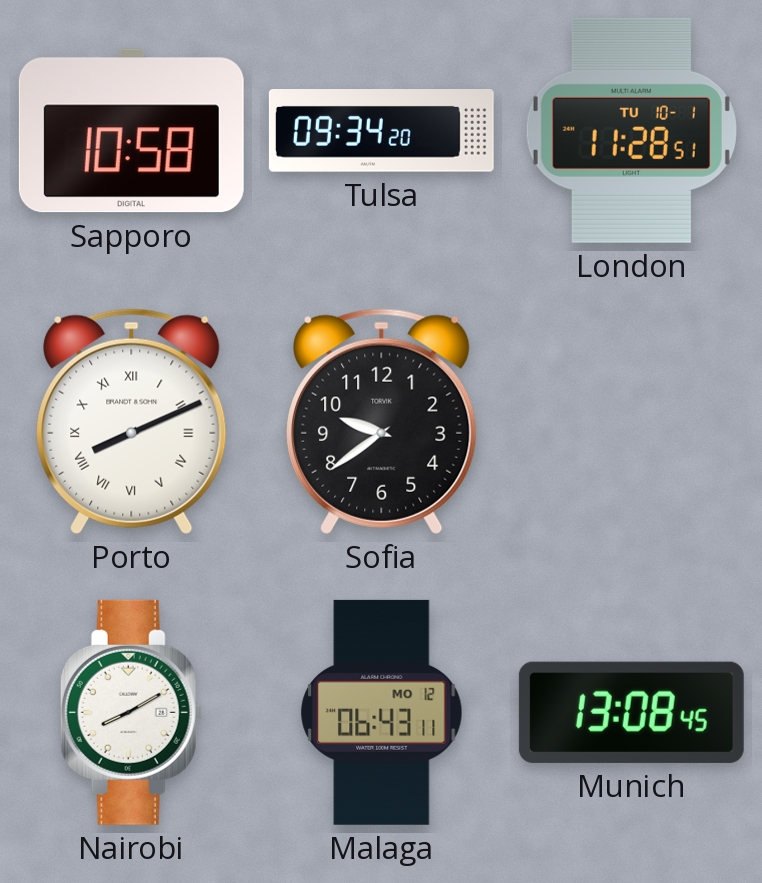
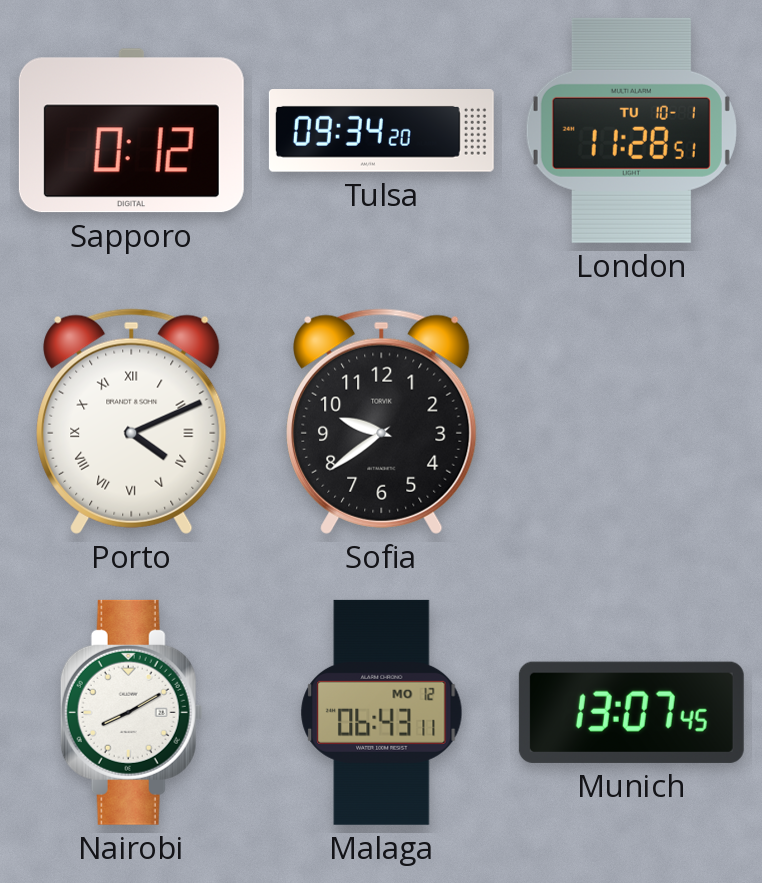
Sapporo: 10:58 -> 0:12 (131, 131)
Porto: 8:11 -> 4:11 (132, 421)
Munich: 13:08 -> 13:07 (631, 712)
